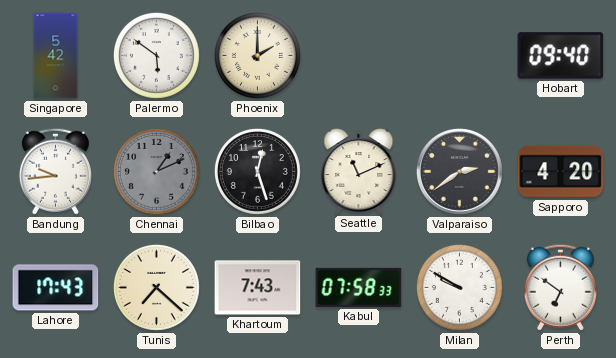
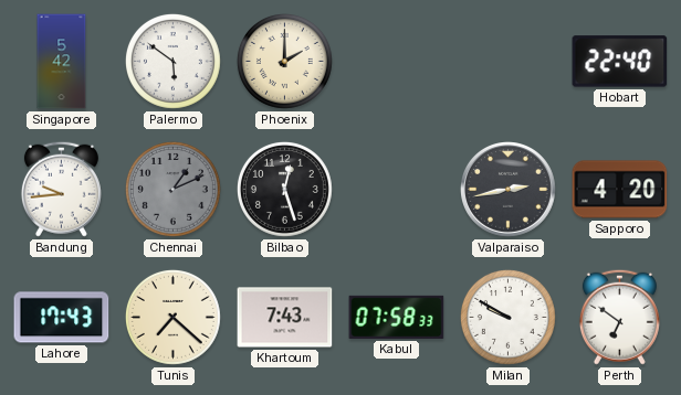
Hobart: 09:40 -> 22:40 (620, 62)
Seattle: 11:11 -> none (359, 171)
Valparaiso: 2:39 -> 2:43 (509, 190)
